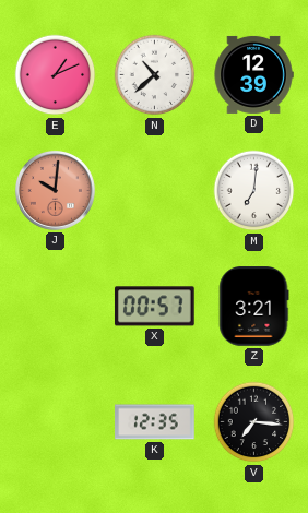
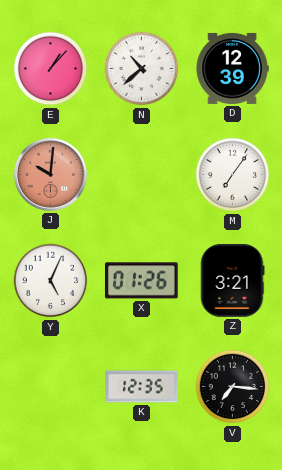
E: 1:11 -> 1:07 (51, 69)
M: 7:01 -> 7:06 (233, 175)
Y: none -> 5:04 (51, 281)
X: 00:57 -> 01:26 (142, 281)
